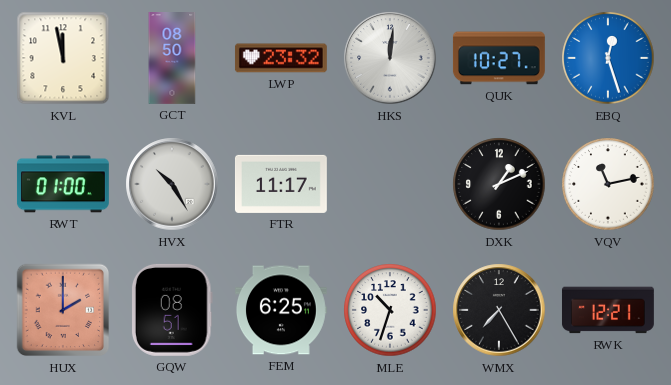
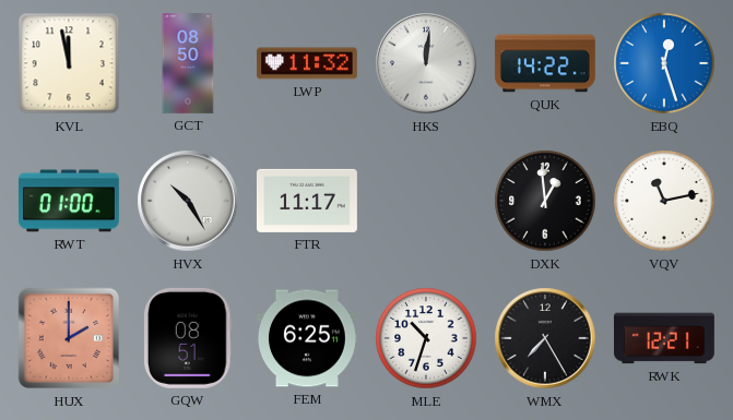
LWP: 23:32 -> 11:32 (307, 63)
QUK: 10:27 -> 14:22 (545, 63)
DXK: 1:11 -> 12:59 (545, 201)
